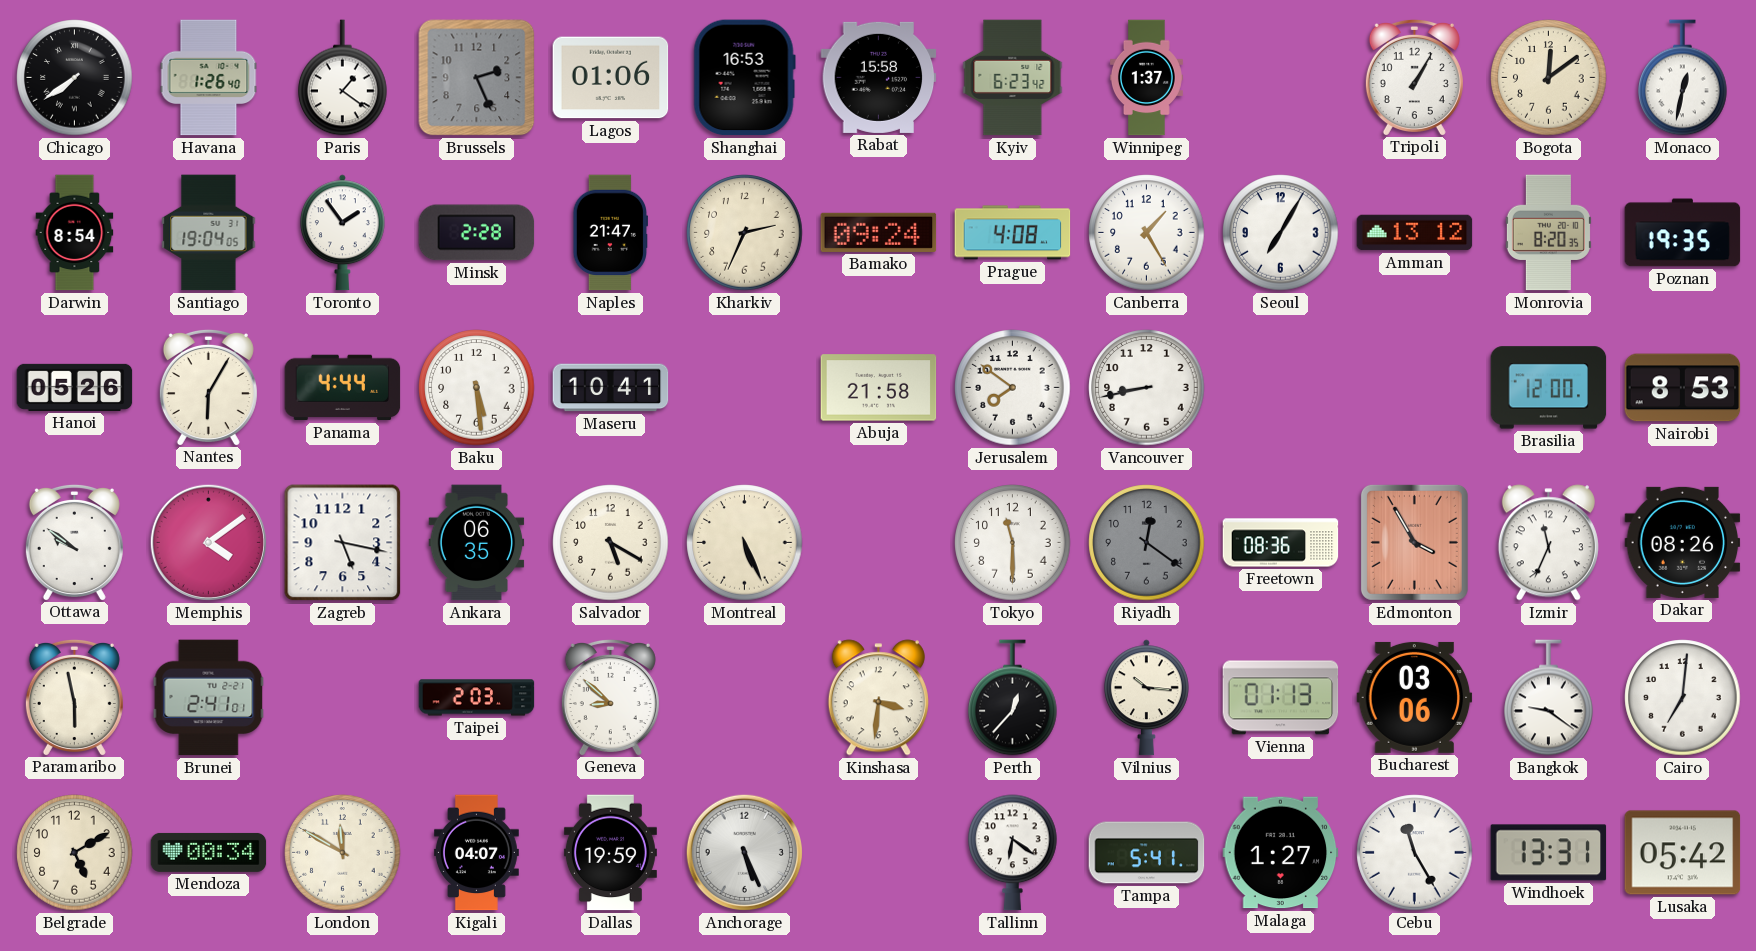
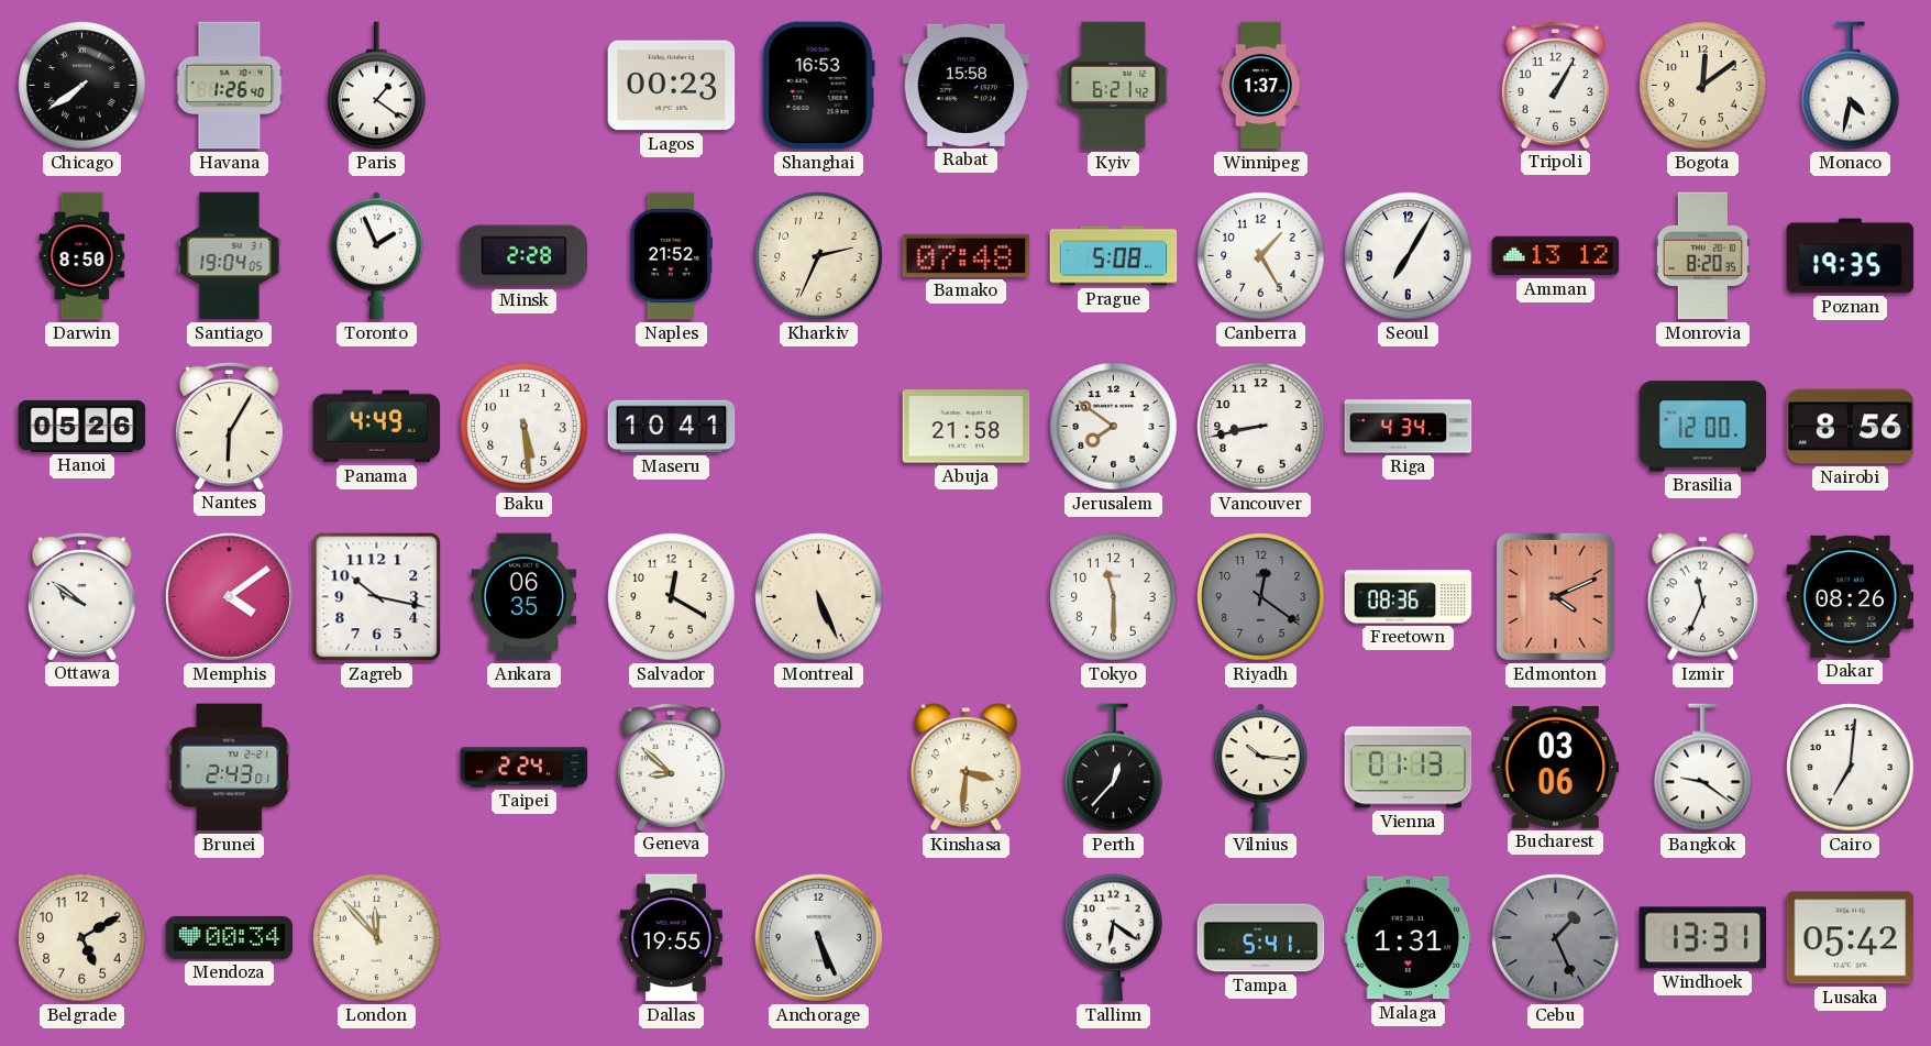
Brussels: 2:26 -> none (477, 78)
Lagos: 01:06 -> 00:23 (672, 86)
Kyiv: 6:23 -> 6:21 (1114, 86)
Monaco: 12:32 -> 4:32 (1851, 86)
Darwin: 8:54 -> 8:50 (82, 256)
Toronto: 1:54 -> 1:56 (376, 256)
Naples: 21:47 -> 21:52 (671, 256)
Bamako: 09:24 -> 07:48 (967, 255)
Prague: 4:08 -> 5:08 (1114, 256)
Panama: 4:44 -> 4:49 (377, 427)
Riga: none -> 4:34 (1409, 427)
Nairobi: 8:53 -> 8:56 (1851, 427)
Zagreb: 5:17 -> 10:17 (377, 597)
Salvador: 5:20 -> 12:20 (672, 597)
Edmonton: 3:55 -> 4:11 (1555, 596)
Paramaribo: 5:58 -> none (74, 697)
Brunei: 2:41 -> 2:43 (230, 768)
Taipei: 2:03 -> 2:24 (525, 768)
London: 11:50 -> 11:53 (377, 938)
Kigali: 04:07 -> none (476, 853)
Dallas: 19:59 -> 19:55 (671, 938)
Malaga: 1:27 -> 1:31 (1409, 938)
Cebu: 11:25 -> 1:26 (1556, 938)
Cebu dial: white -> grey (1556, 938)
